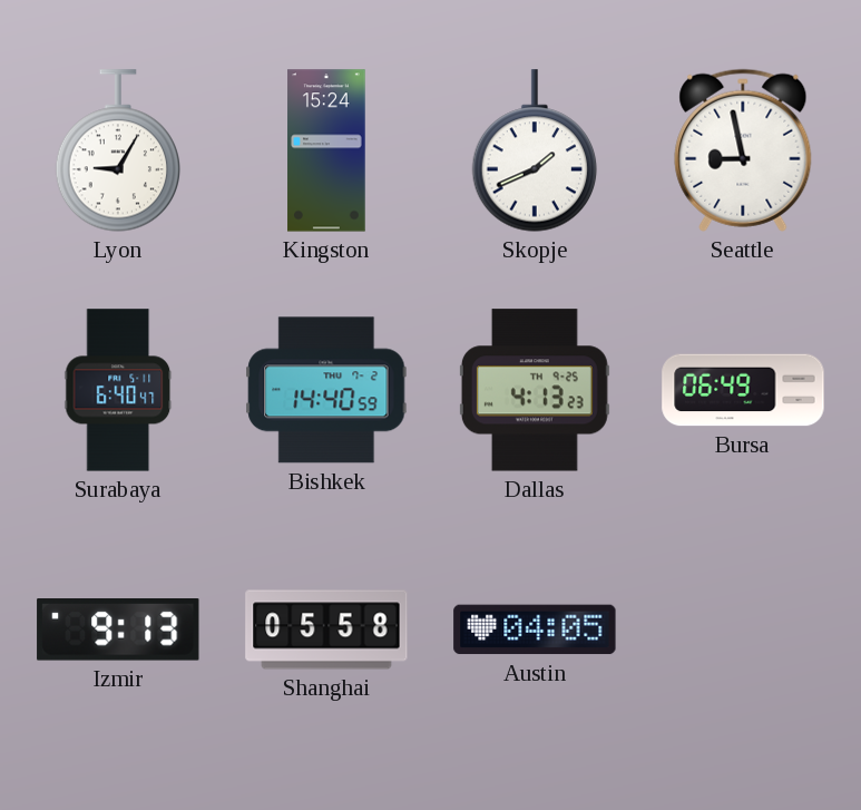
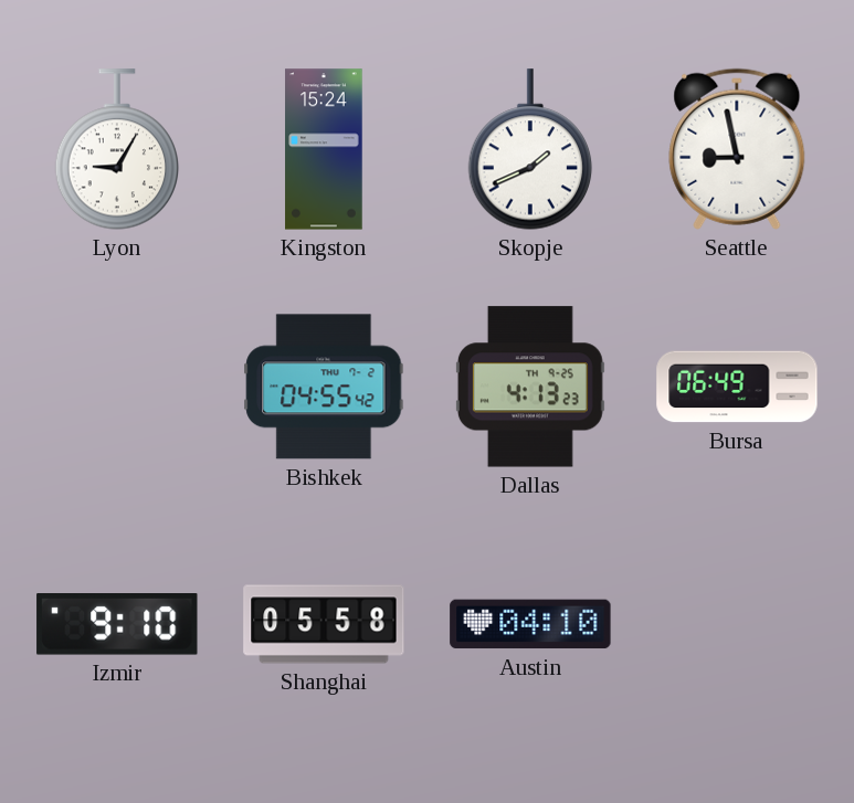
Surabaya: 6:40 -> none (118, 390)
Bishkek: 14:40 -> 04:55 (324, 387)
Izmir: 9:13 -> 9:10 (117, 625)
Austin: 04:05 -> 04:10 (530, 624)
